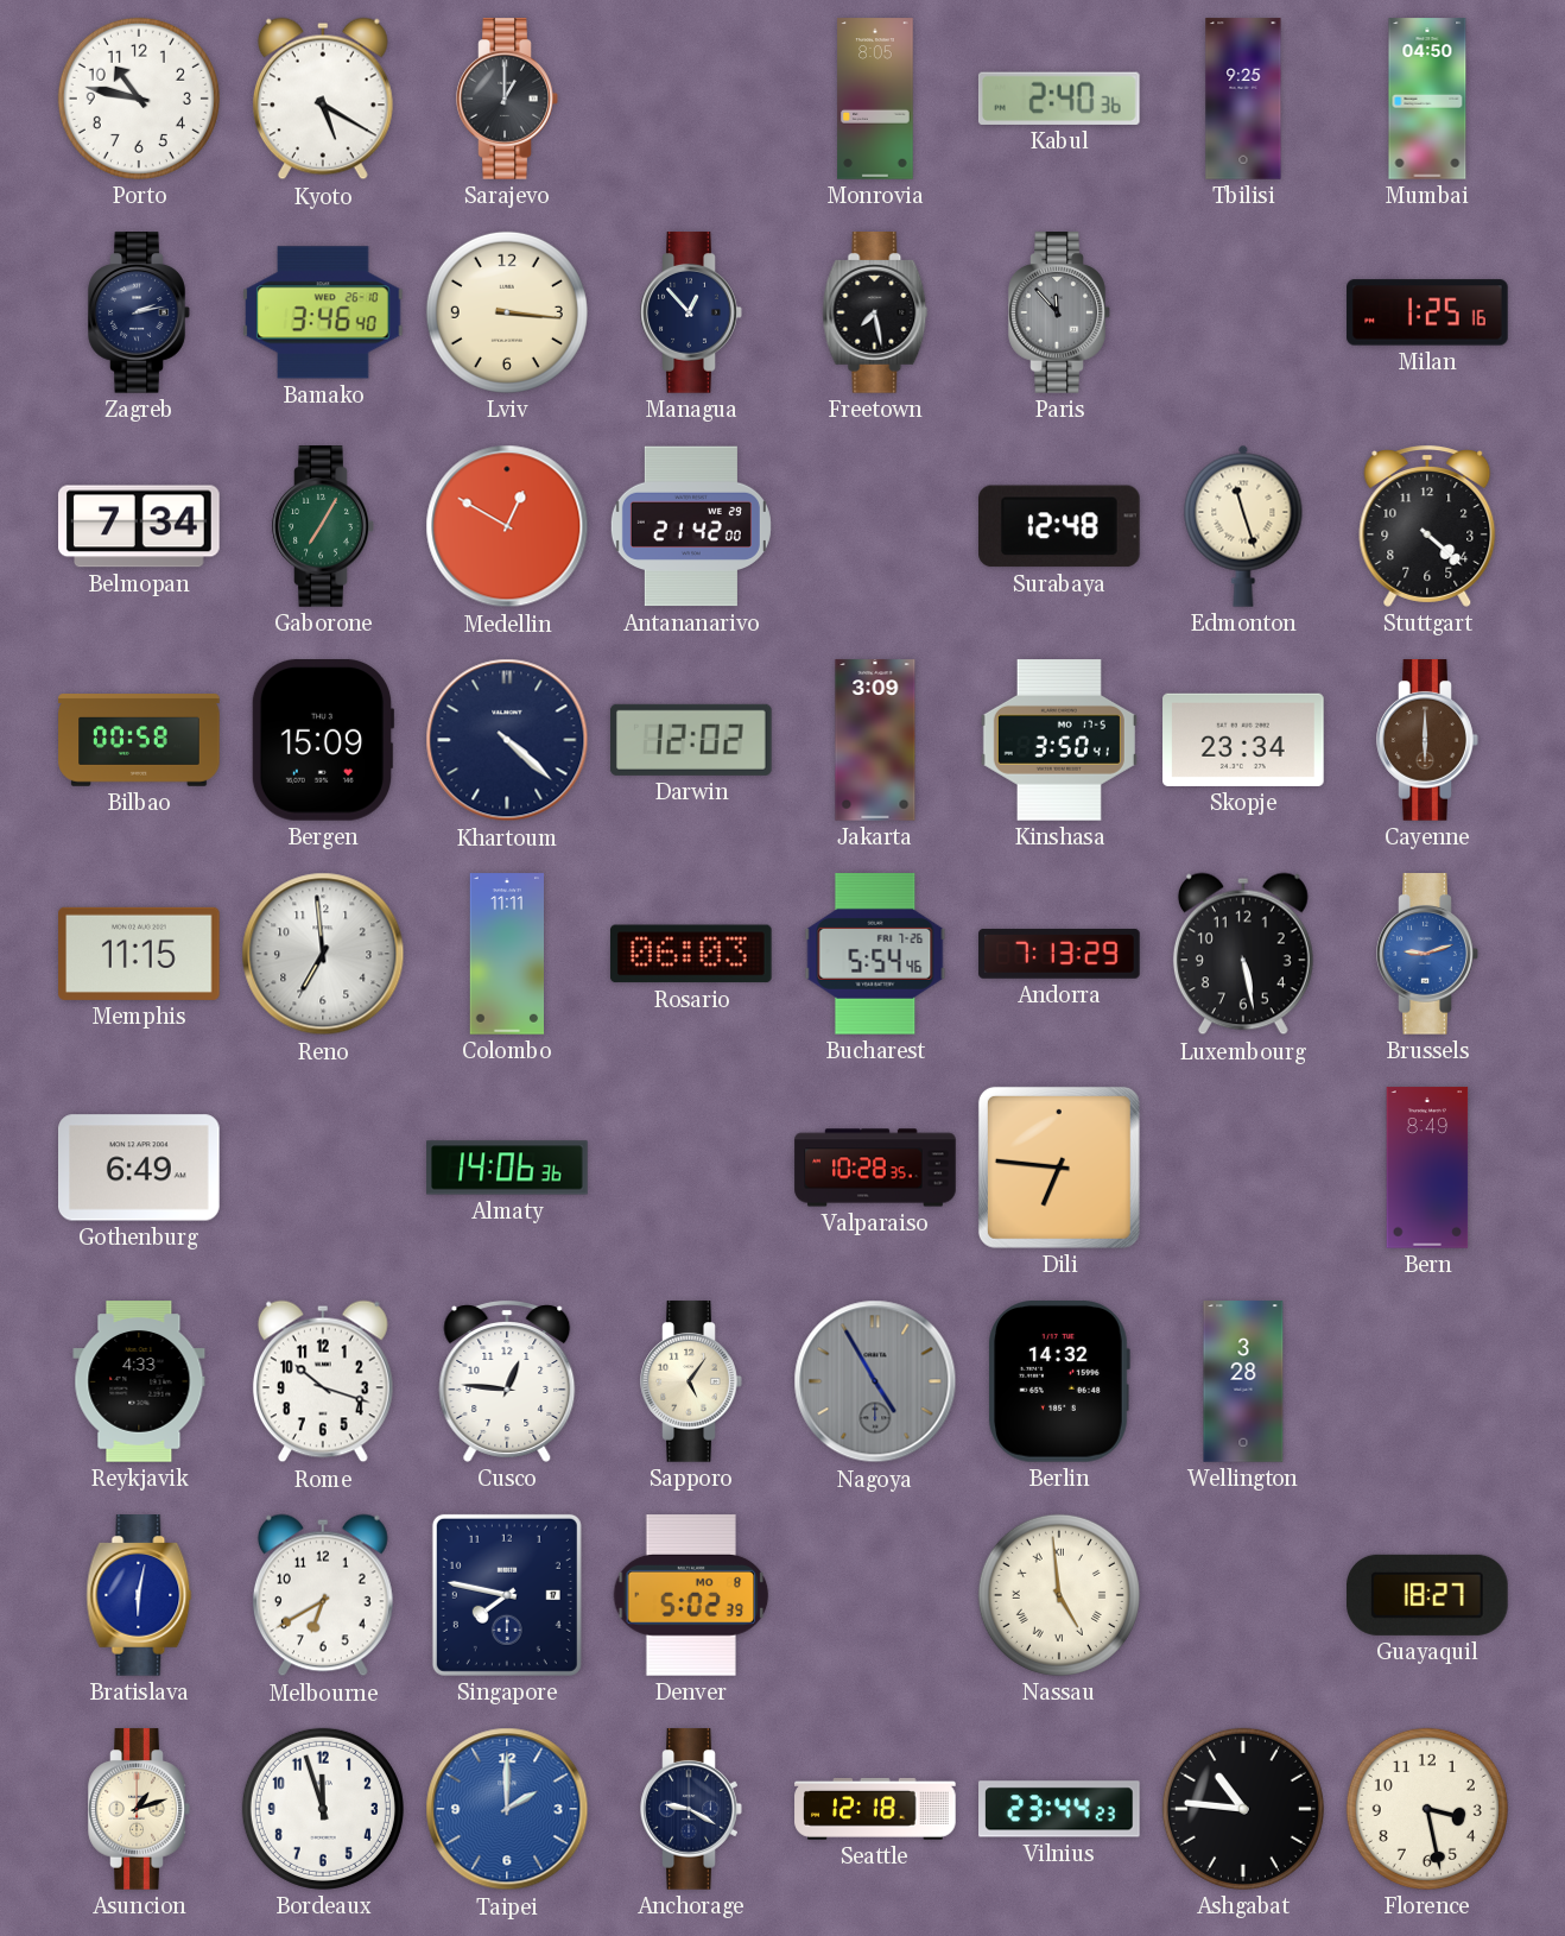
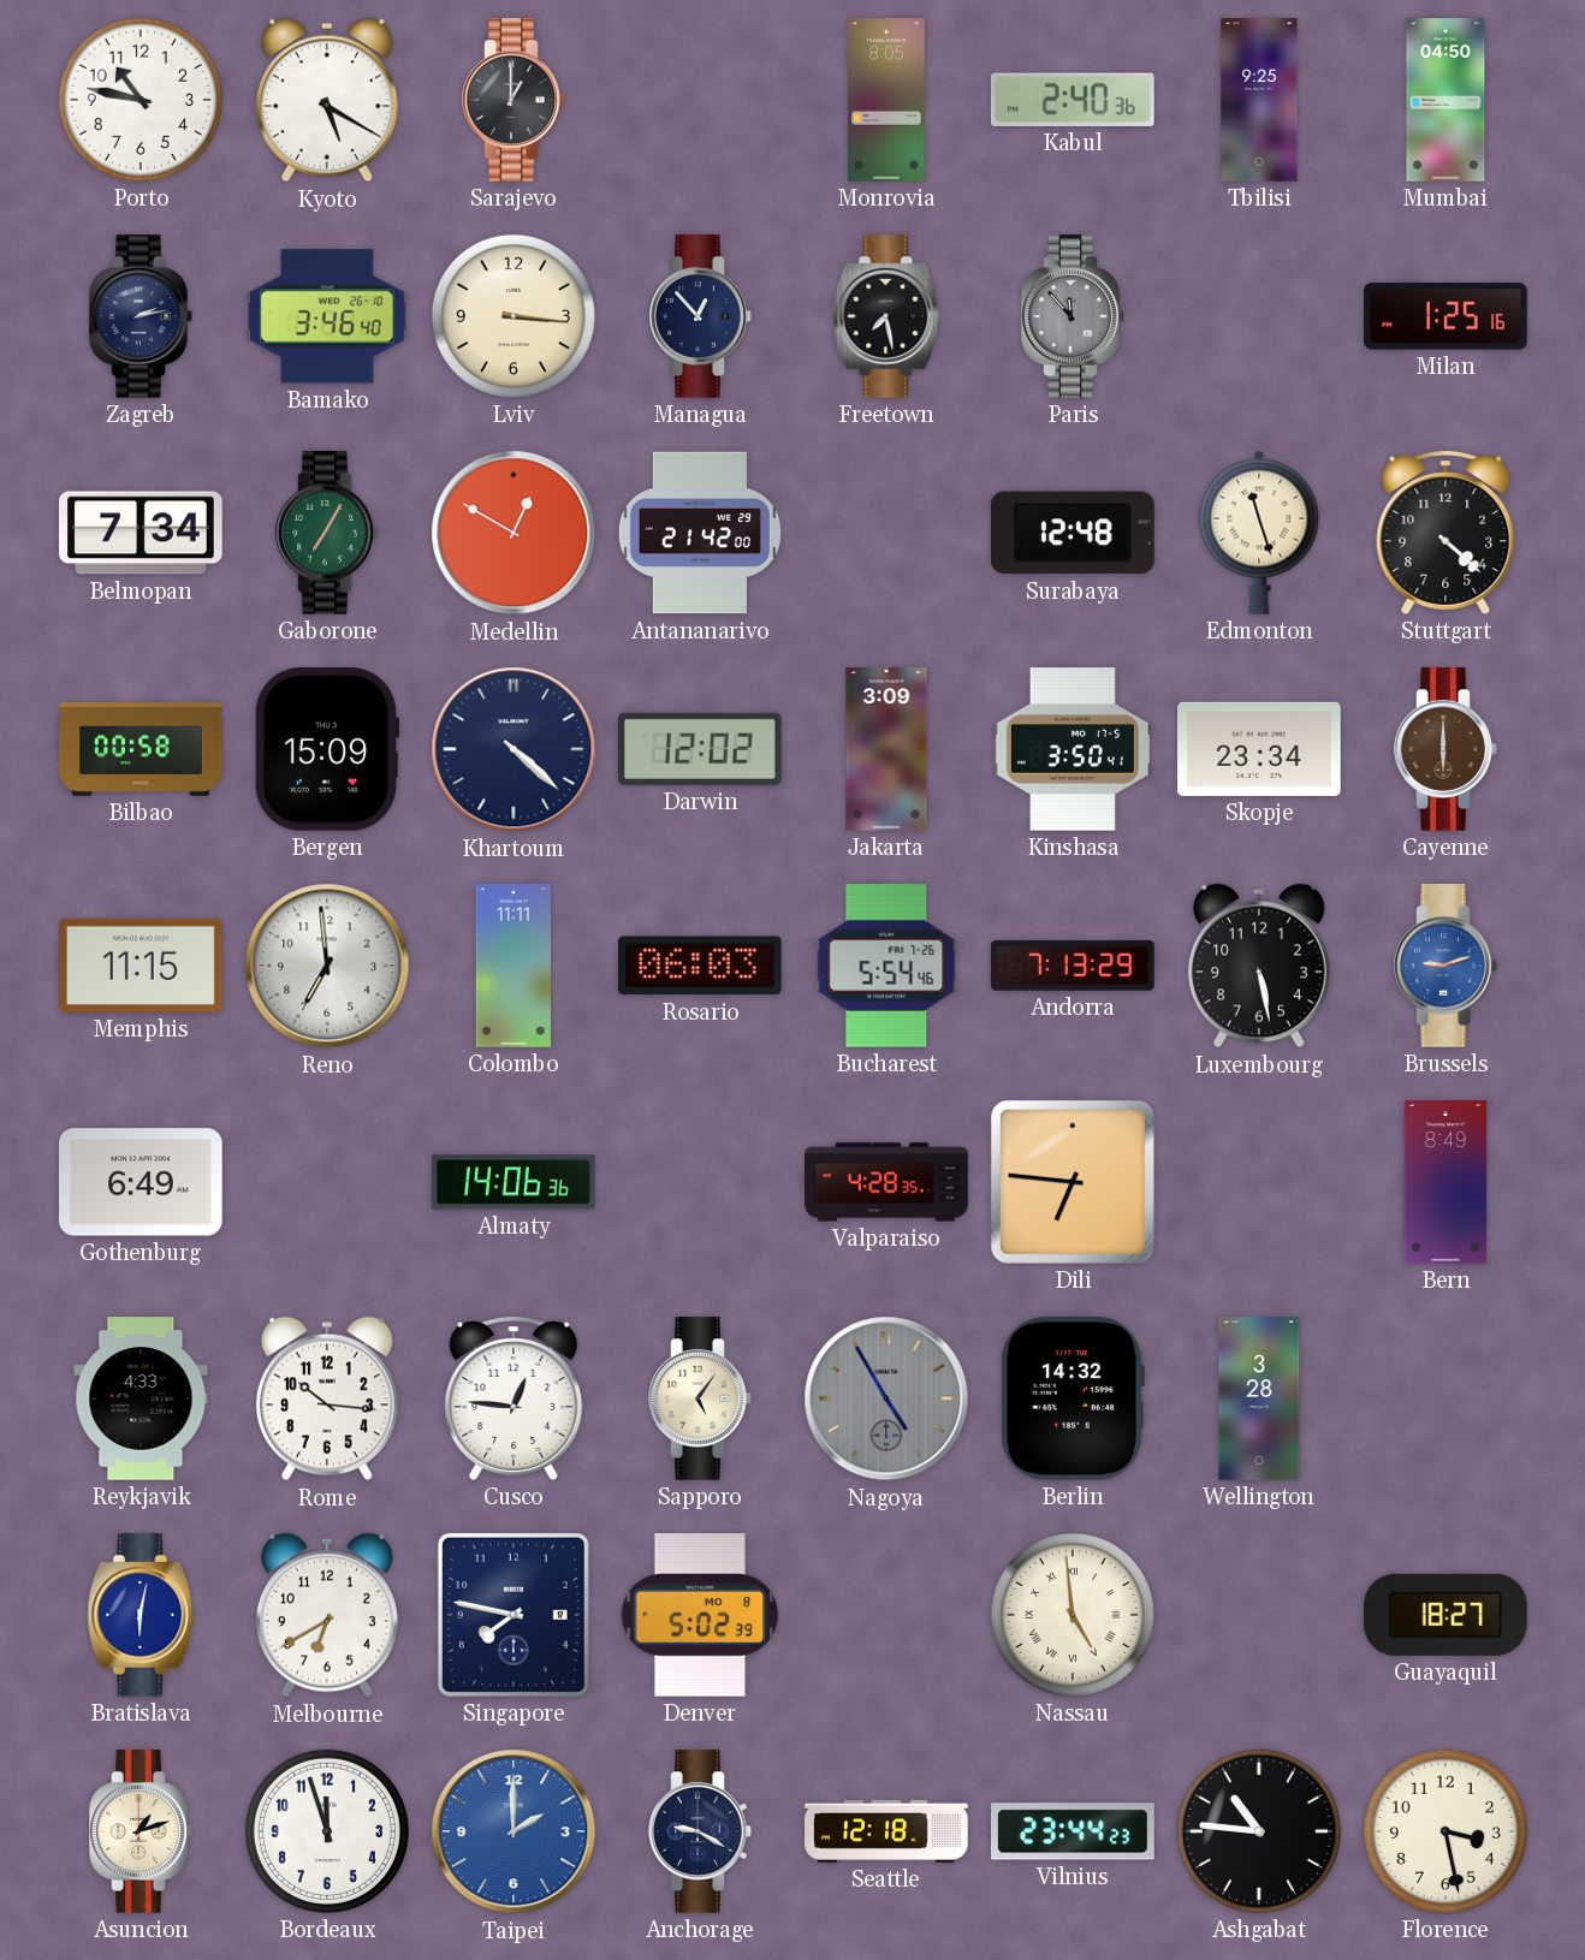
Valparaiso: 10:28 -> 4:28 (886, 1182)
Rome: 10:18 -> 10:16 (327, 1398)
